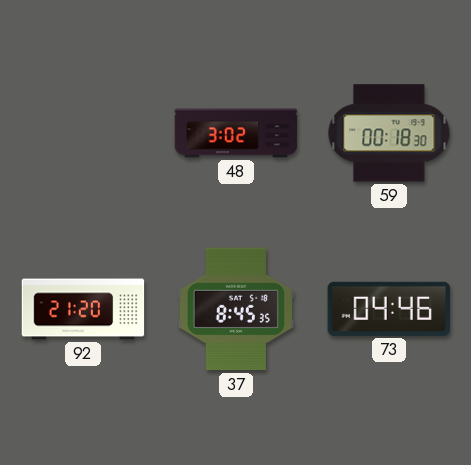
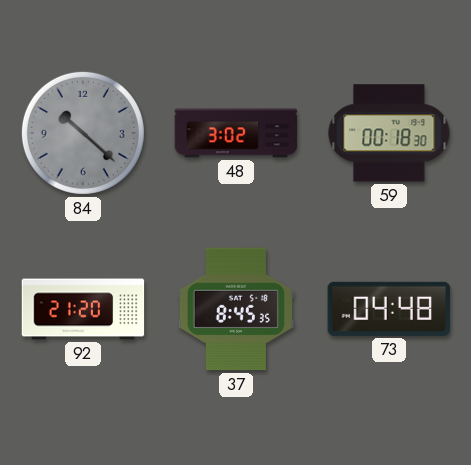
84: none -> 10:22 (83, 133)
73: 04:46 -> 04:48 (389, 309)
